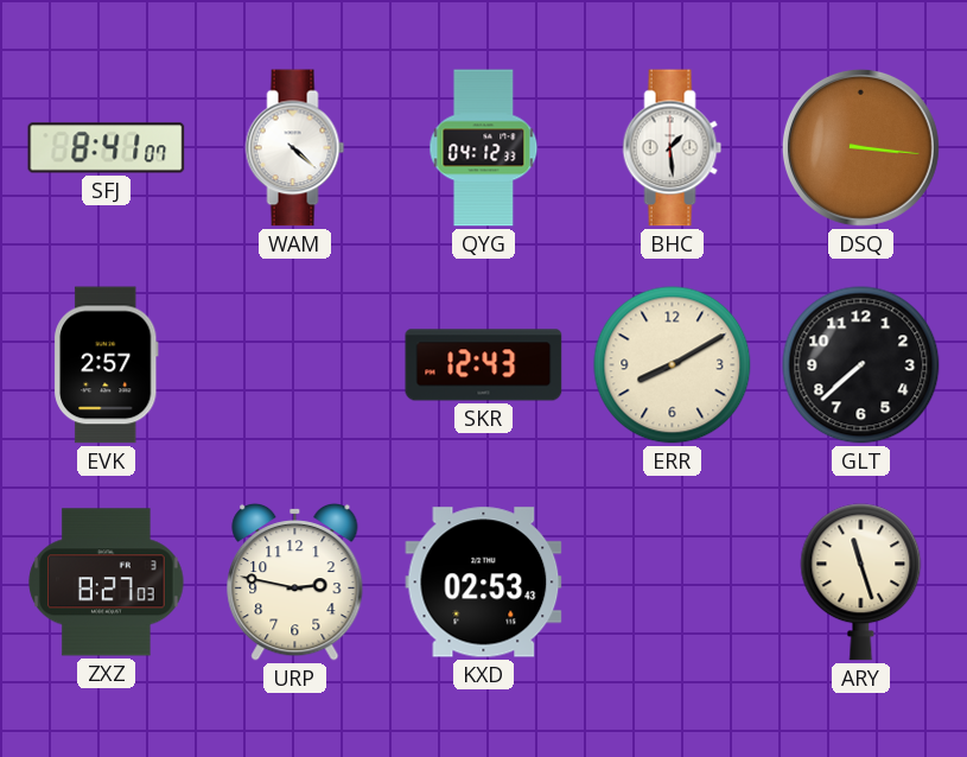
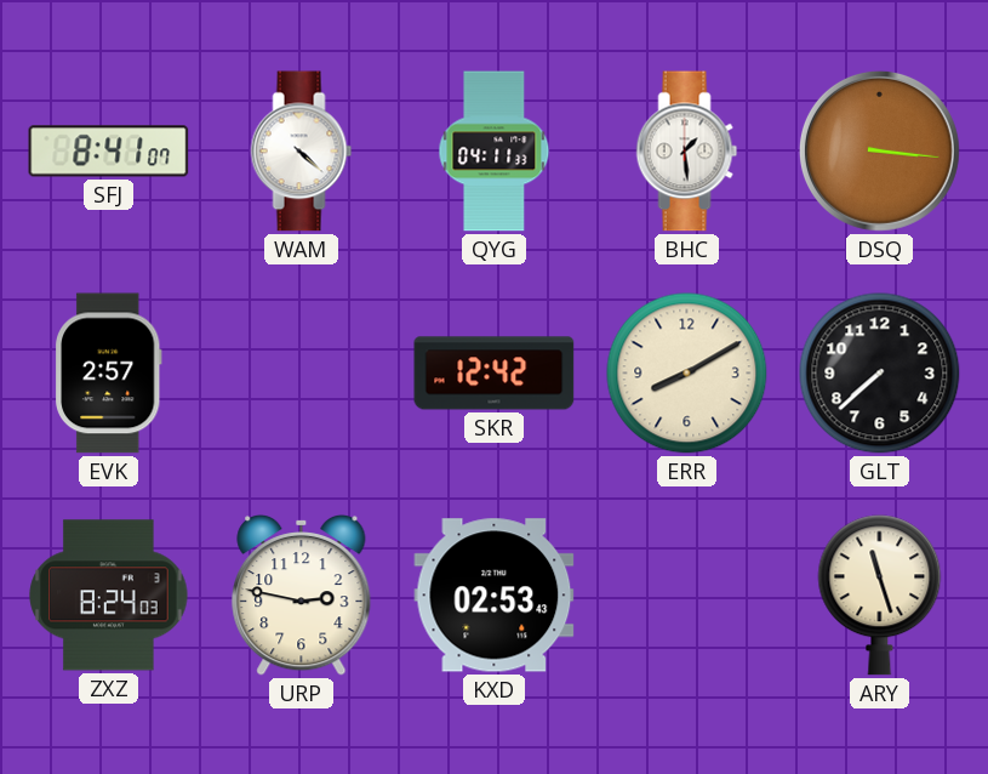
QYG: 04:12 -> 04:11 (495, 152)
SKR: 12:43 -> 12:42 (495, 374)
ZXZ: 8:27 -> 8:24 (109, 596)
